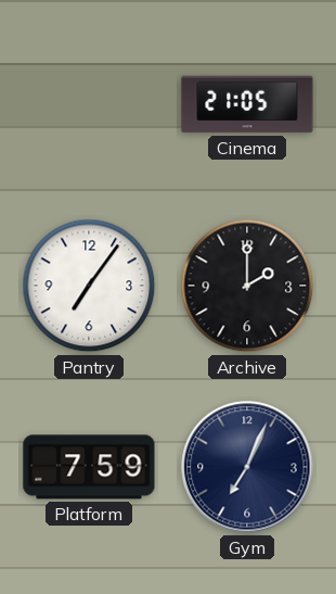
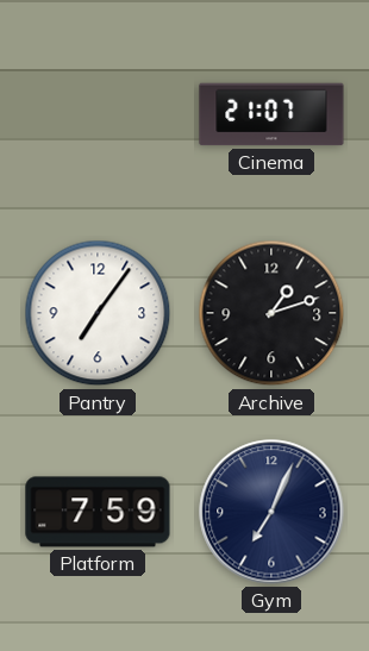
Cinema: 21:05 -> 21:07 (271, 114)
Archive: 2:00 -> 1:12 (271, 313)
